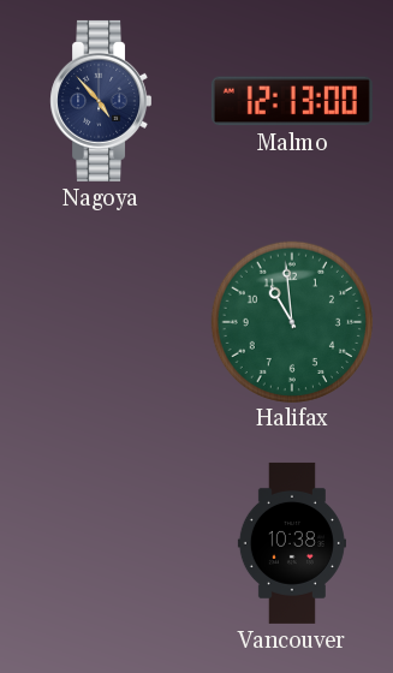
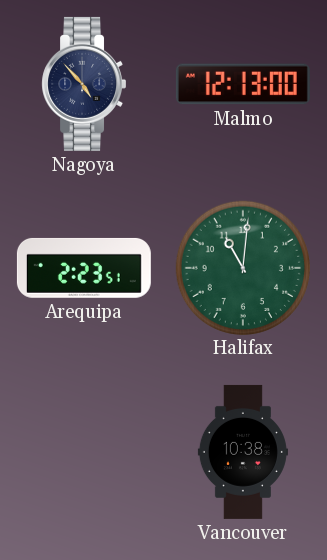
Arequipa: none -> 2:23 (84, 268)
Halifax: 10:59 -> 11:01 (242, 267)
